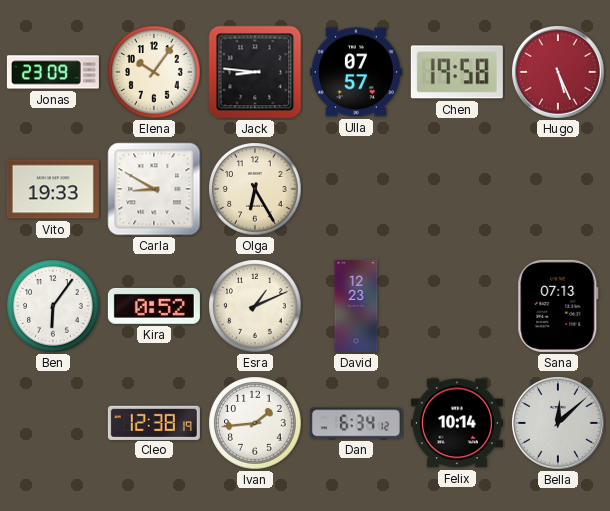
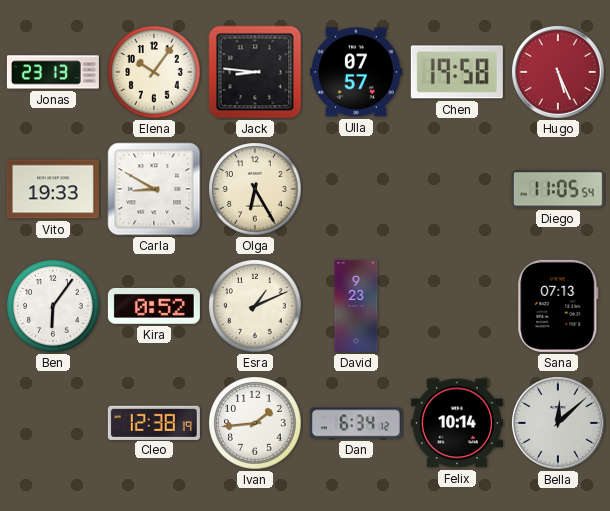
Jonas: 23:09 -> 23:13 (53, 72)
Diego: none -> 11:05 (558, 189)
David: 12:23 -> 9:23 (356, 306)
